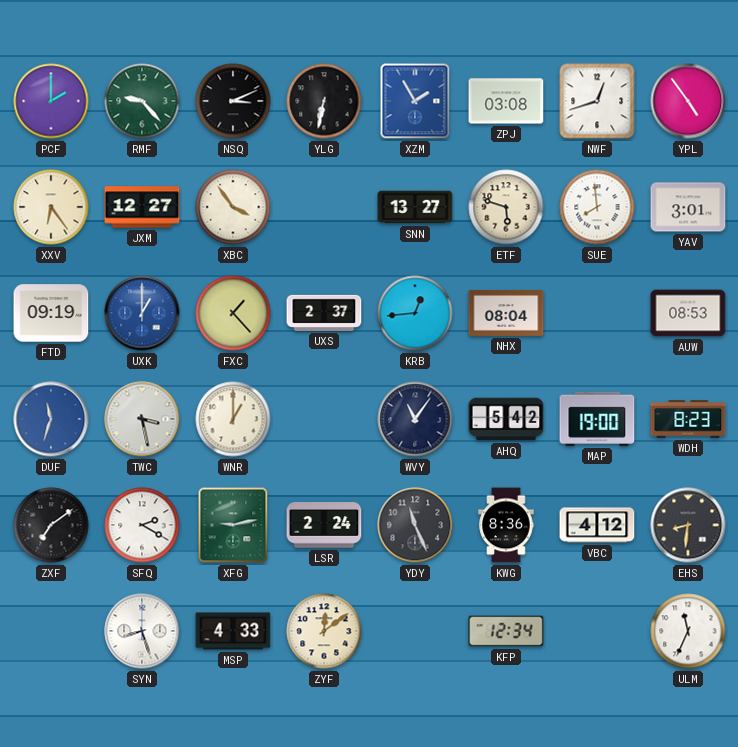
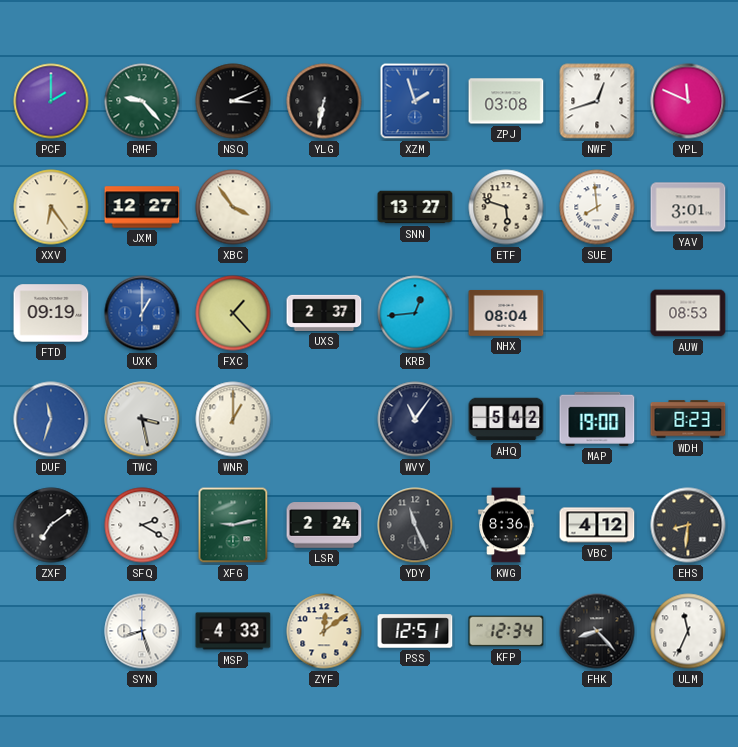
XZM: 1:55 -> 1:57 (415, 101)
YPL: 4:54 -> 11:49 (688, 101)
PSS: none -> 12:51 (415, 631)
FHK: none -> 8:23 (597, 631)
